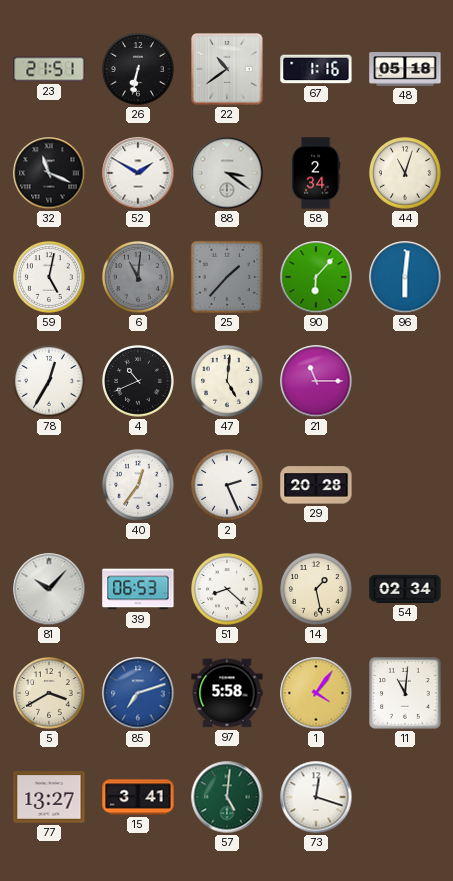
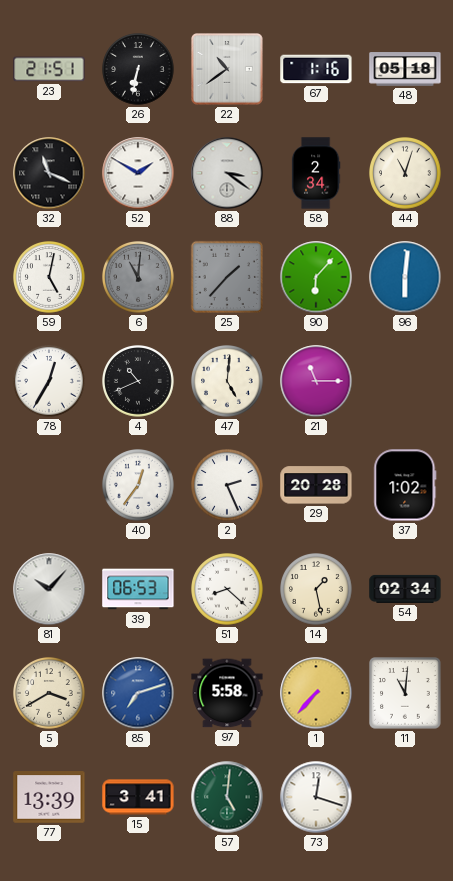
37: none -> 1:02 (405, 485)
1: 4:06 -> 7:37 (316, 693)
77: 13:27 -> 13:39 (49, 797)
